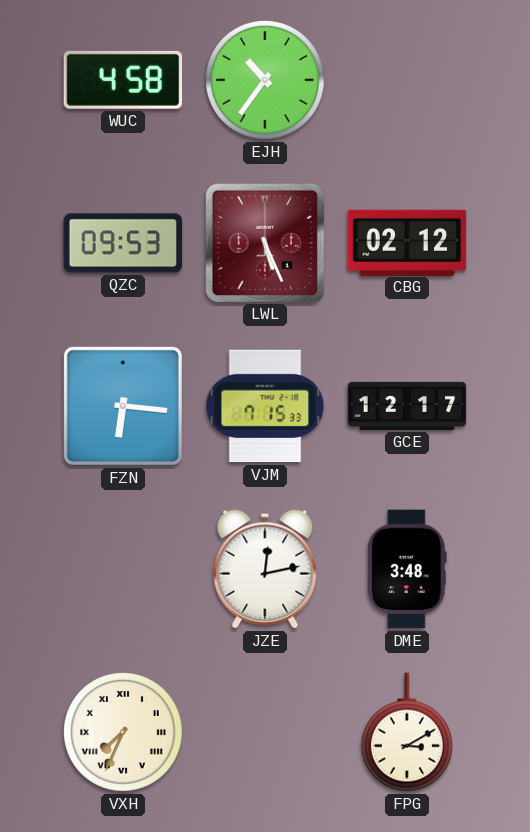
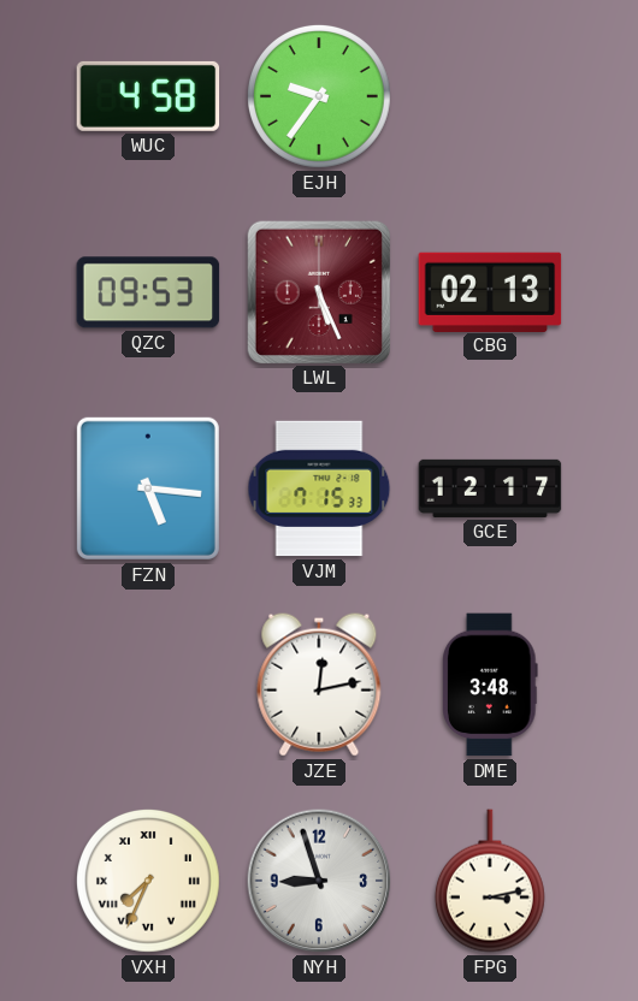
EJH: 10:36 -> 9:36 (319, 96)
CBG: 02:12 -> 02:13 (490, 291)
FZN: 6:16 -> 5:16 (148, 488)
NYH: none -> 8:57 (319, 881)
FPG: 3:10 -> 3:13 (490, 881)
